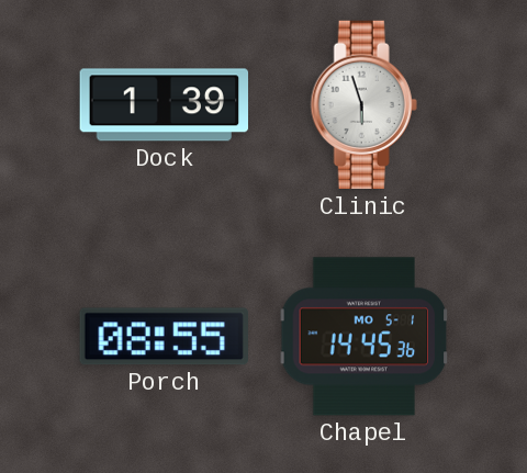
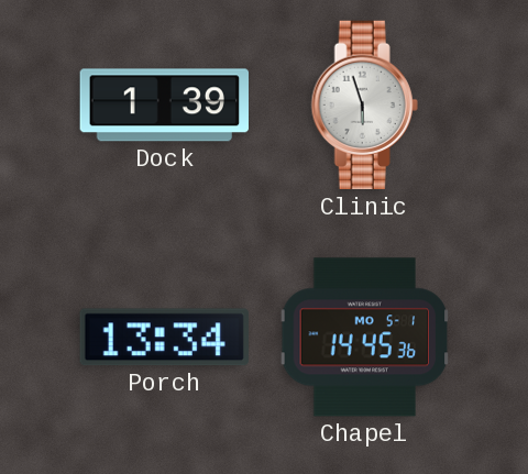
Porch: 08:55 -> 13:34 (164, 338)
